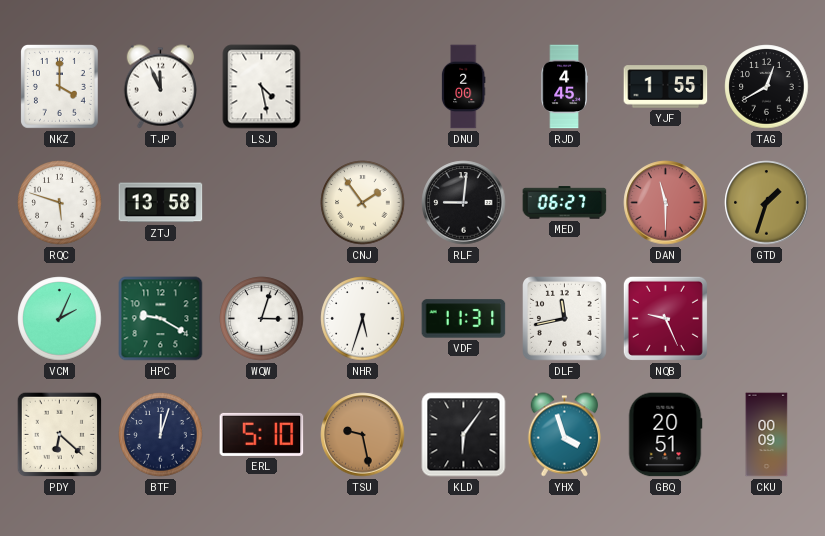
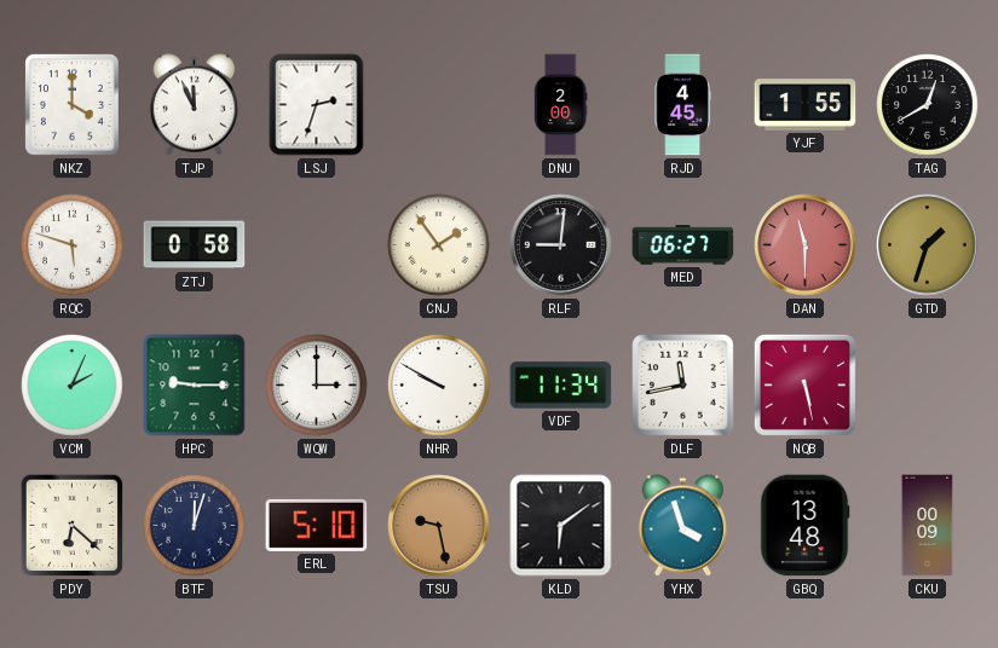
LSJ: 4:28 -> 2:33 (317, 105)
ZTJ: 13:58 -> 0:58 (195, 245)
HPC: 9:20 -> 9:15 (195, 386)
WQW: 3:03 -> 3:00 (317, 386)
NHR: 5:33 -> 9:50 (439, 386)
VDF: 11:31 -> 11:34 (561, 386)
NQB: 9:26 -> 5:28 (804, 384)
KLD: 6:06 -> 6:09 (561, 526)
GBQ: 20:51 -> 13:48 (804, 526)
